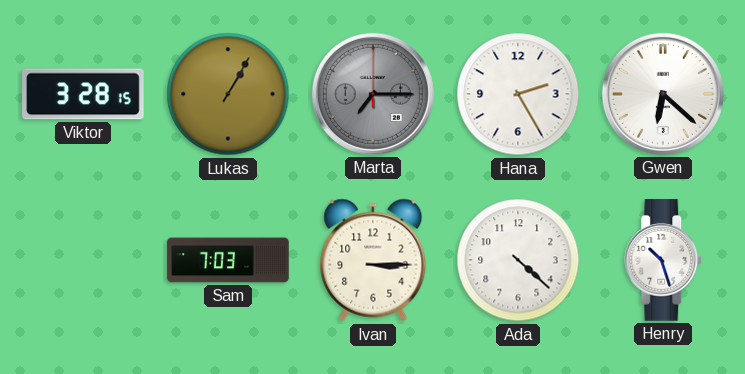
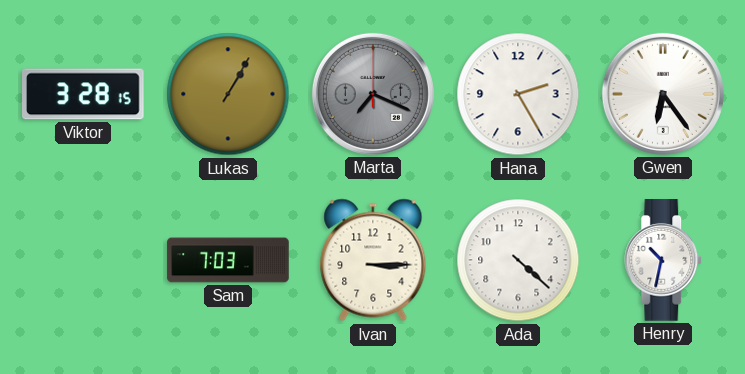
Marta: 7:15 -> 7:19 (373, 94)
Gwen: 6:22 -> 6:24 (663, 94)
Henry: 10:27 -> 10:32 (664, 260)
